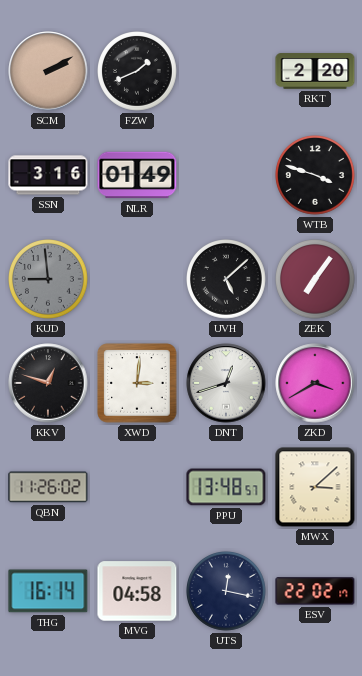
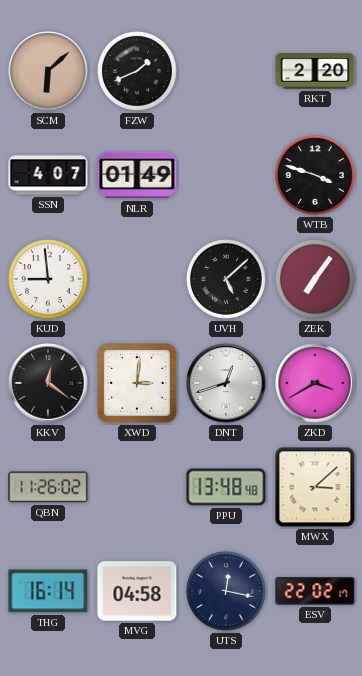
SCM: 2:10 -> 6:08 (48, 71)
SSN: 3:16 -> 4:07 (48, 175)
KUD dial: grey -> white (49, 280)
KKV: 12:48 -> 12:21 (48, 383)
PPU: 13:48:57 -> 13:48:48 (226, 487)
